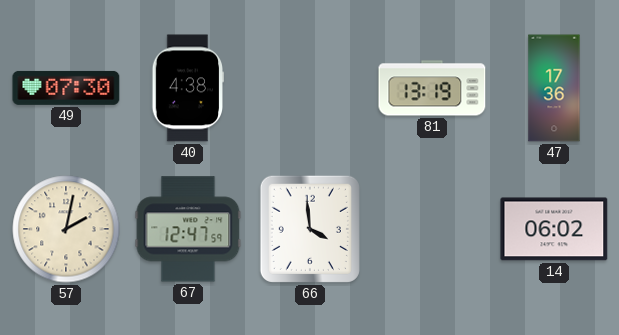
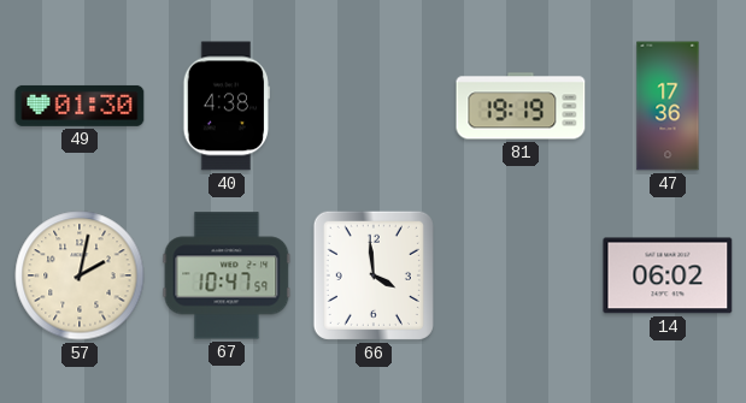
49: 07:30 -> 01:30 (80, 106)
81: 13:19 -> 19:19 (521, 106)
67: 12:47 -> 10:47 (227, 275)
